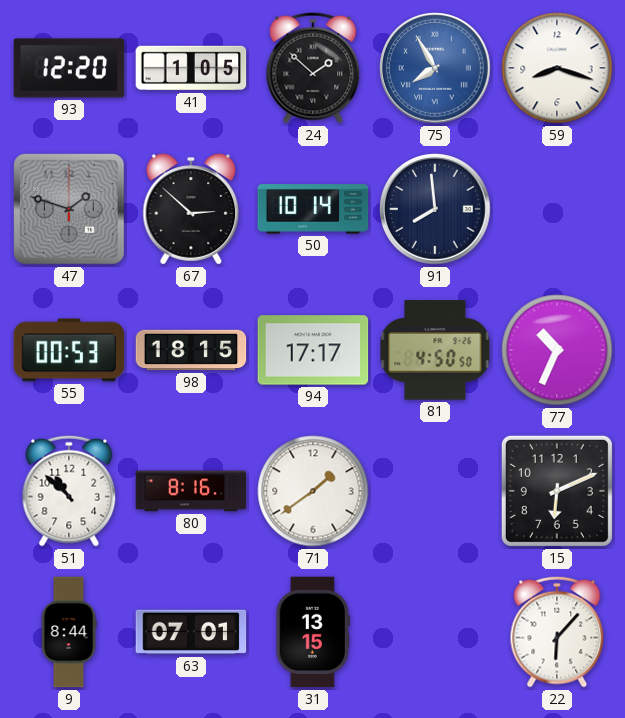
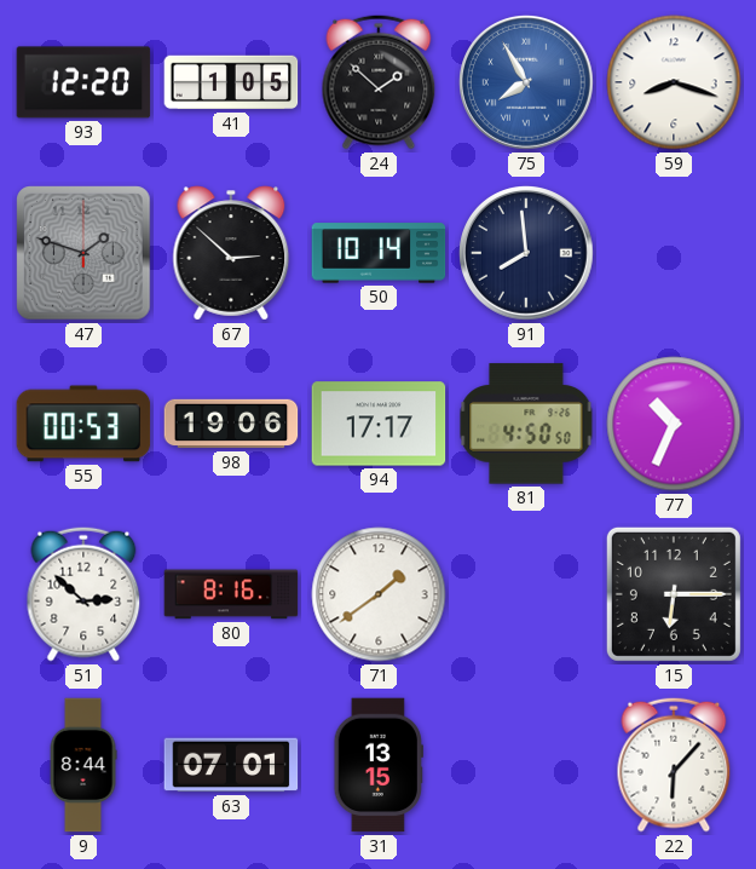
98: 18:15 -> 19:06 (231, 424)
51: 10:52 -> 2:52 (83, 594)
15: 6:11 -> 6:15 (674, 594)
